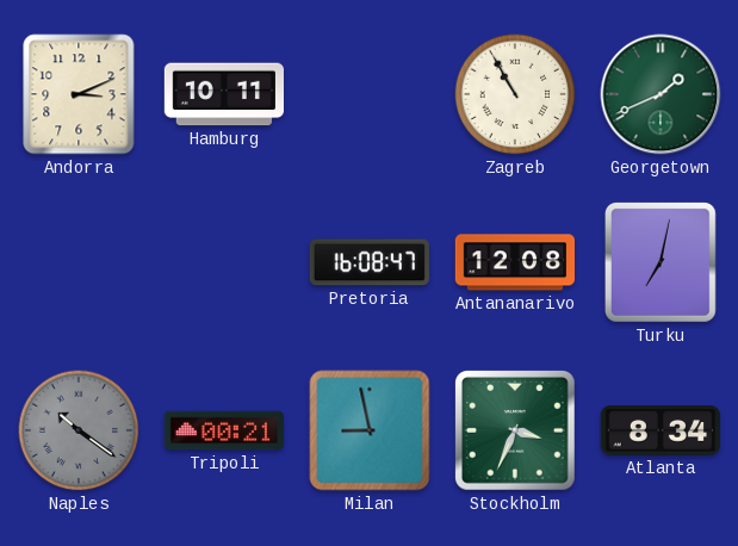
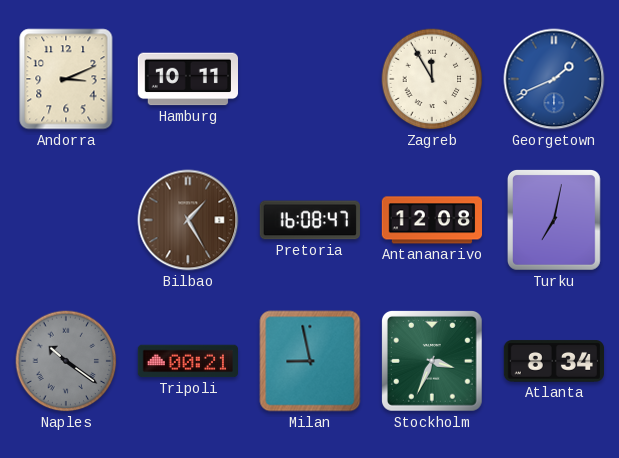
Zagreb: 10:55 -> 11:55 (432, 79)
Georgetown dial: green -> blue (554, 79)
Bilbao: none -> 1:25 (188, 220)
